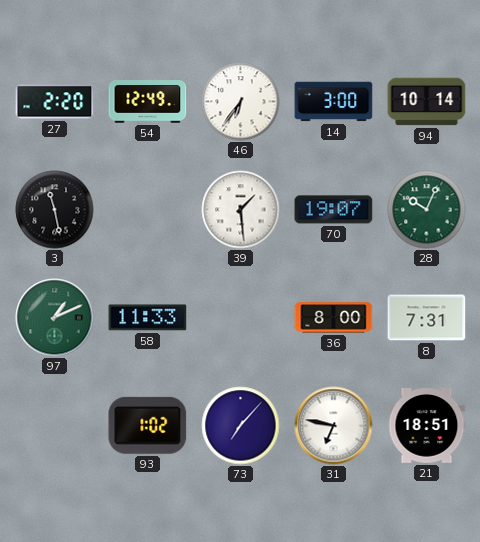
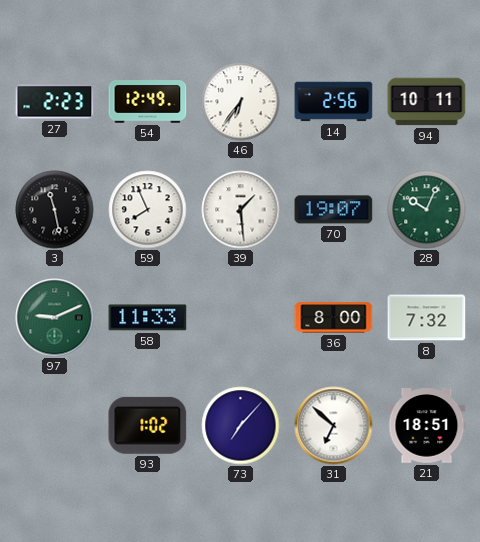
27: 2:20 -> 2:23 (55, 102)
14: 3:00 -> 2:56 (334, 102)
94: 10:14 -> 10:11 (427, 102)
59: none -> 7:56 (148, 210)
97: 1:11 -> 9:11 (55, 318)
8: 7:31 -> 7:32 (427, 318)
31: 6:47 -> 6:52 (334, 426)
